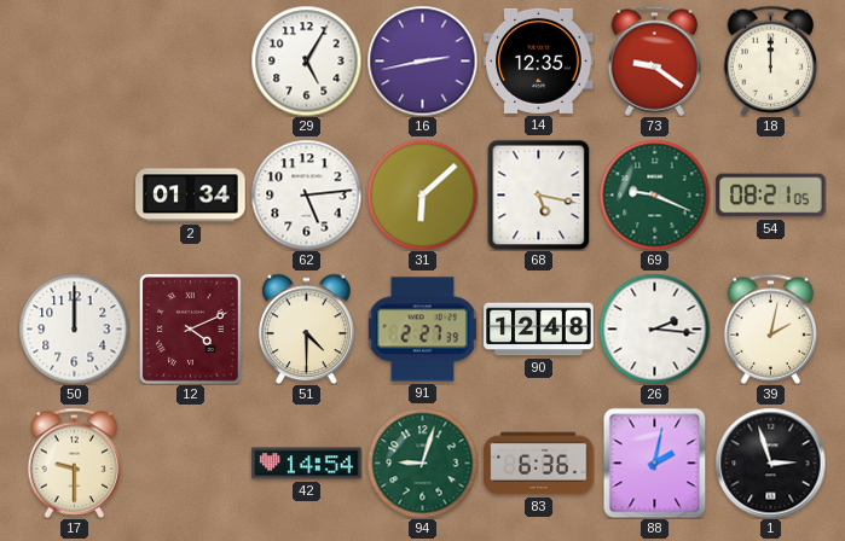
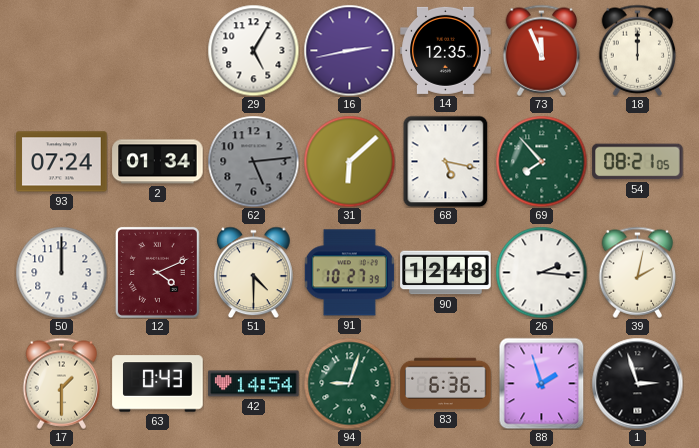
73: 9:21 -> 11:56 (542, 50)
93: none -> 07:24 (62, 162)
62 dial: white -> grey (253, 161)
69: 9:19 -> 7:53 (541, 161)
91: 2:27 -> 10:27 (349, 273)
17: 9:30 -> 1:30 (62, 383)
63: none -> 0:43 (158, 384)
88: 2:02 -> 1:57 (542, 383)
